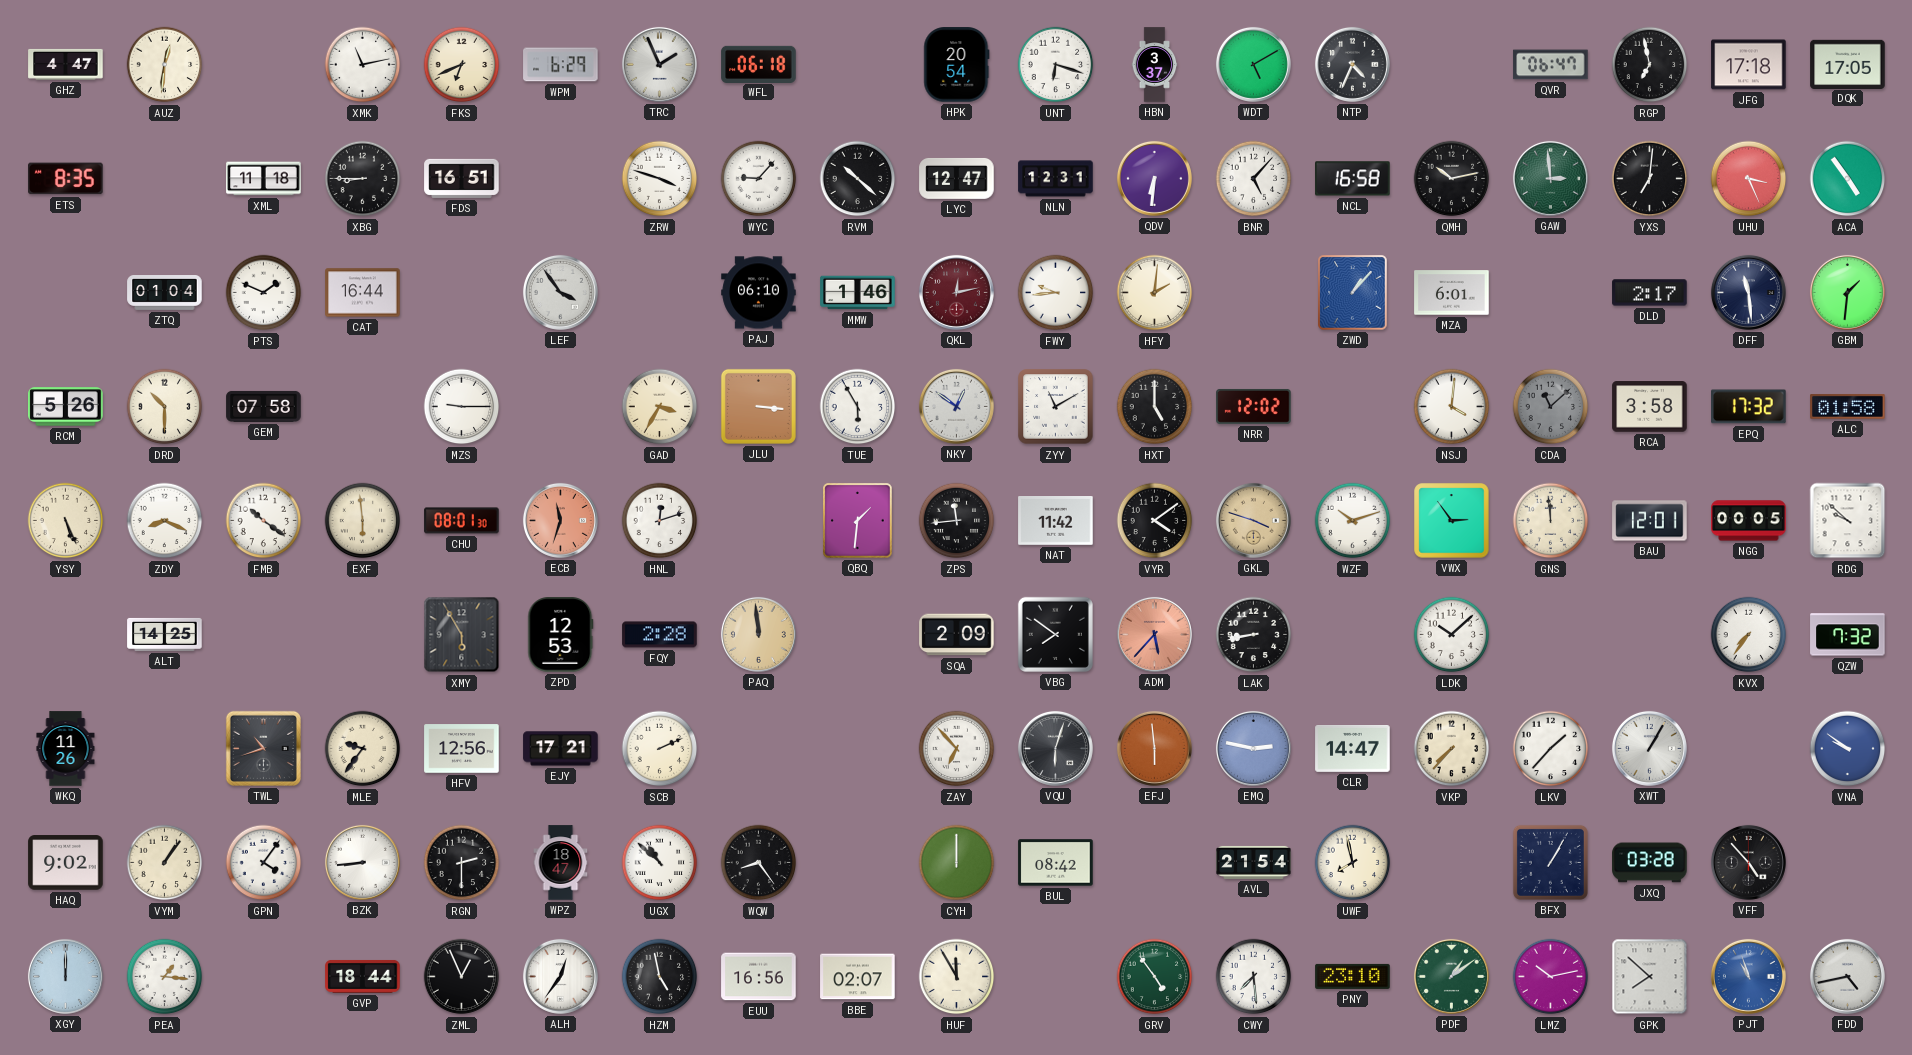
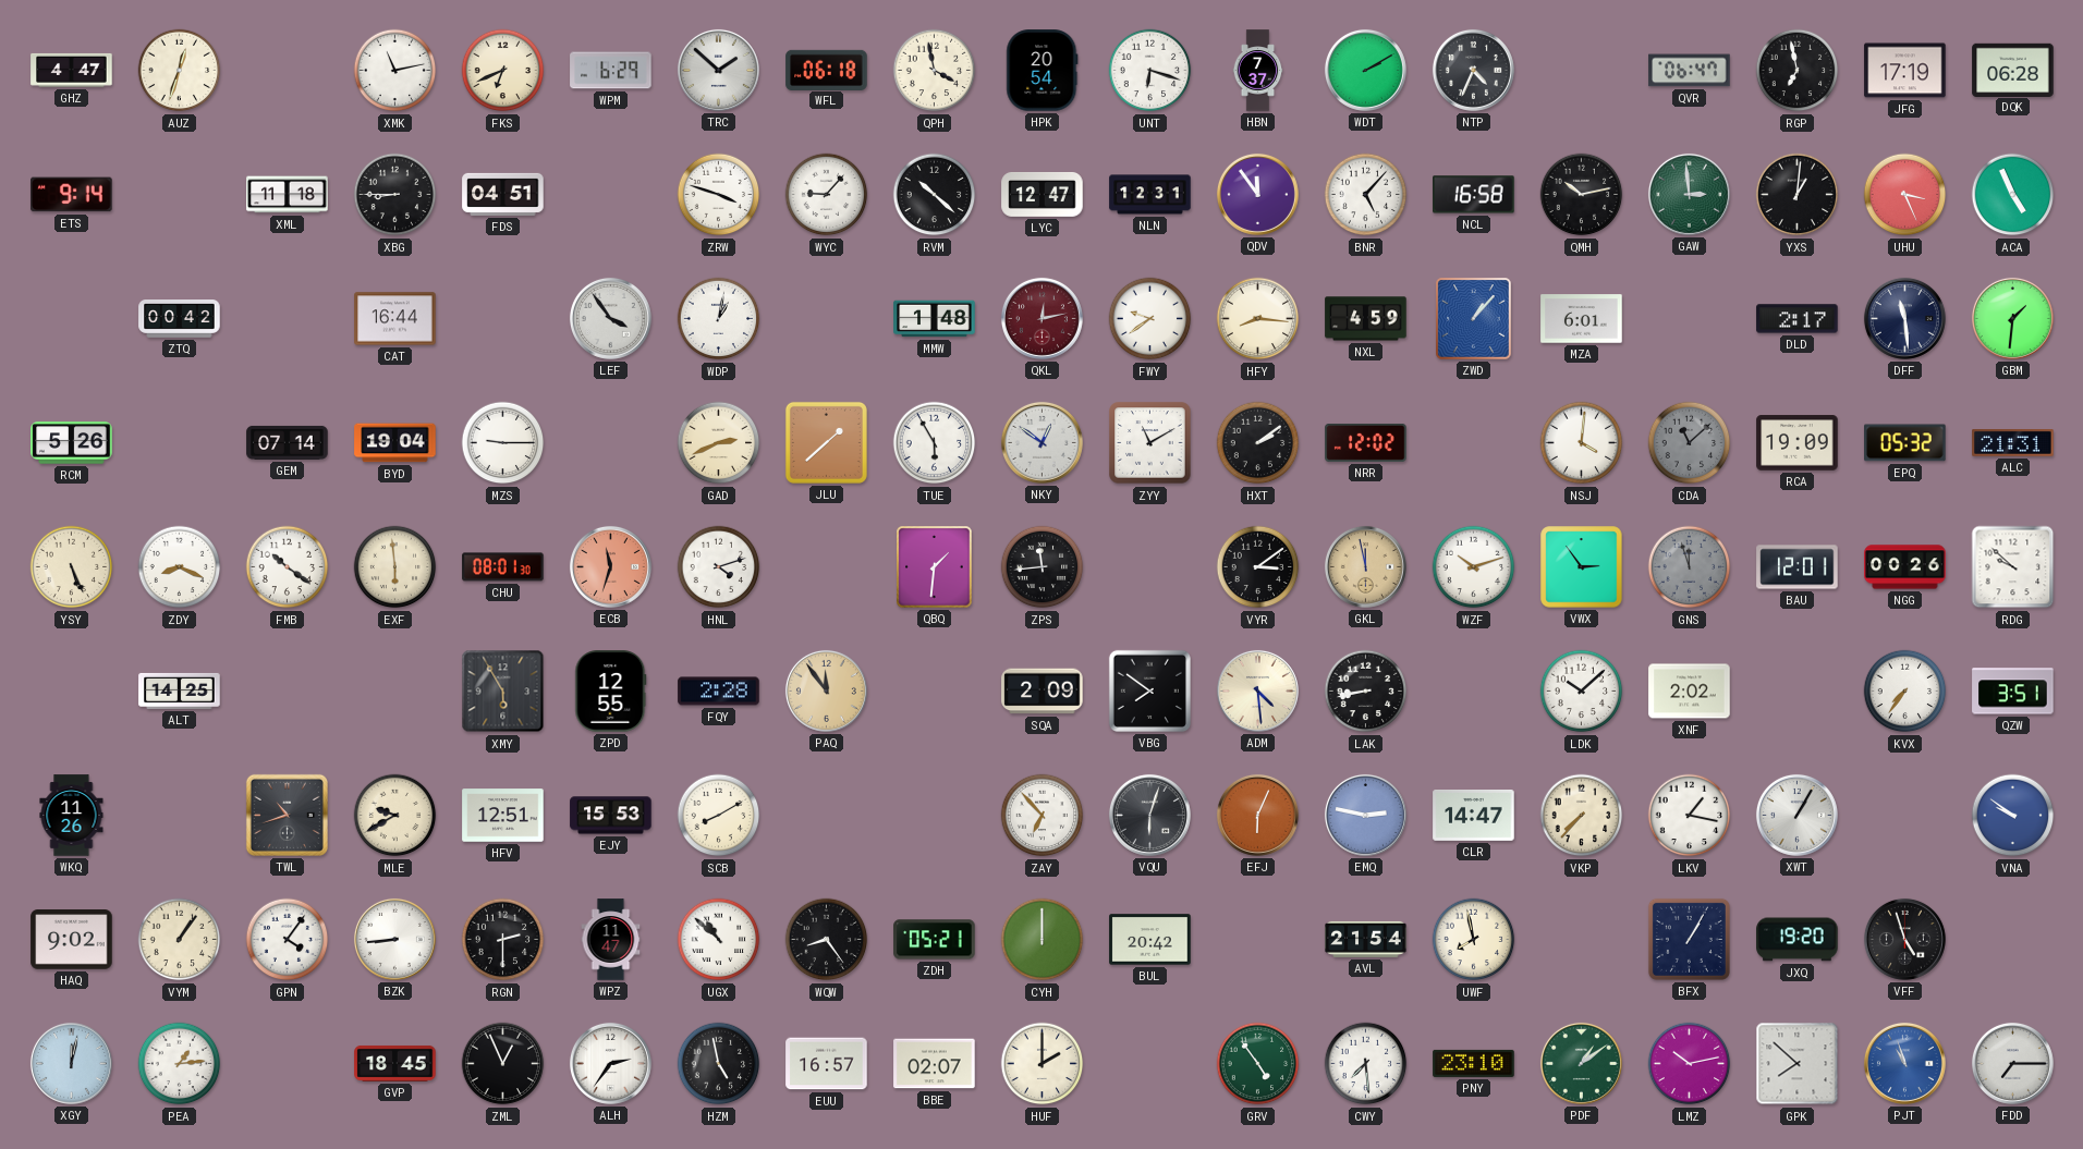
AUZ: 12:31 -> 12:33 (180, 71)
TRC: 1:56 -> 1:52 (718, 70)
QPH: none -> 3:58 (935, 71)
HBN: 3:37 -> 7:37 (1258, 71)
WDT: 5:10 -> 2:10 (1365, 70)
JFG: 17:18 -> 17:19 (1905, 71)
DQK: 17:05 -> 06:28 (2013, 70)
ETS: 8:35 -> 9:14 (72, 195)
FDS: 16:51 -> 04:51 (503, 194)
QDV: 6:31 -> 11:54 (1257, 194)
YXS: 7:01 -> 1:01 (1798, 195)
ACA: 4:54 -> 4:56 (2013, 195)
ZTQ: 01:04 -> 00:42 (180, 319)
PTS: 1:49 -> none (264, 293)
WDP: none -> 1:02 (719, 319)
PAJ: 06:10 -> none (759, 293)
MMW: 1:46 -> 1:48 (935, 319)
FWY: 9:44 -> 9:39 (1150, 319)
HFY: 2:01 -> 8:16 (1258, 319)
NXL: none -> 4:59 (1366, 319)
DRD: 10:30 -> none (165, 407)
GEM: 07:58 -> 07:14 (288, 442)
BYD: none -> 19:04 (395, 443)
GAD: 3:35 -> 2:41 (719, 443)
JLU: 3:16 -> 1:38 (826, 442)
HXT: 5:00 -> 2:09 (1258, 443)
RCA: 3:58 -> 19:09 (1798, 443)
EPQ: 17:32 -> 05:32 (1905, 443)
ALC: 01:58 -> 21:31 (2013, 443)
HNL: 12:12 -> 4:12 (719, 567)
NAT: 11:42 -> none (1056, 521)
VYR: 4:09 -> 3:09 (1258, 567)
GKL: 3:48 -> 11:58 (1365, 566)
GNS: 11:59 -> 11:57 (1690, 567)
GNS dial: cream -> grey (1690, 567)
NGG: 00:05 -> 00:26 (1905, 567)
ZPD: 12:53 -> 12:55 (611, 692)
PAQ: 11:59 -> 11:54 (826, 690)
ADM: 5:37 -> 4:29 (1257, 690)
ADM dial: salmon -> cream (1257, 690)
XNF: none -> 2:02 (1690, 692)
QZW: 7:32 -> 3:51 (2013, 692)
MLE: 9:36 -> 9:40 (395, 816)
HFV: 12:56 -> 12:51 (503, 816)
EJY: 17:21 -> 15:53 (611, 816)
SCB: 2:11 -> 8:10 (719, 816)
EFJ: 5:59 -> 6:04 (1257, 815)
LKV: 1:37 -> 1:17 (1690, 816)
WPZ: 18:47 -> 11:47 (611, 940)
ZDH: none -> 05:21 (935, 940)
BUL: 08:42 -> 20:42 (1150, 940)
JXQ: 03:28 -> 19:20 (1798, 940)
VFF: 4:53 -> 4:57 (1904, 939)
XGY: 12:00 -> 12:02 (71, 1063)
PEA: 1:16 -> 1:14 (180, 1064)
GVP: 18:44 -> 18:45 (395, 1063)
ALH: 12:36 -> 2:36 (610, 1063)
EUU: 16:56 -> 16:57 (827, 1064)
HUF: 11:55 -> 2:00 (1043, 1064)
FDD: 4:43 -> 7:15 (2012, 1063)
